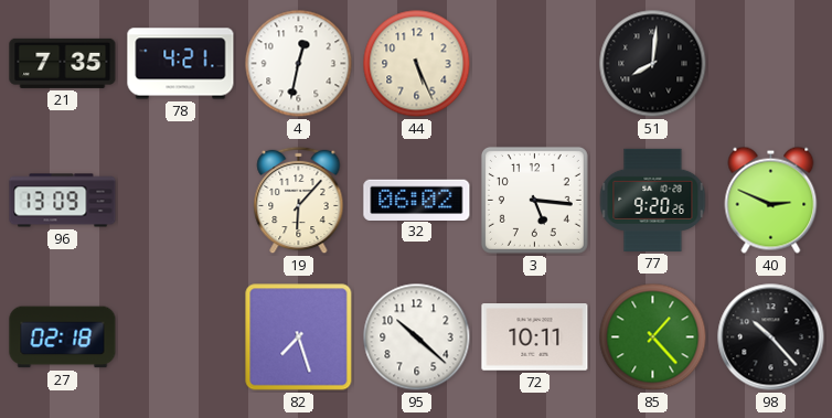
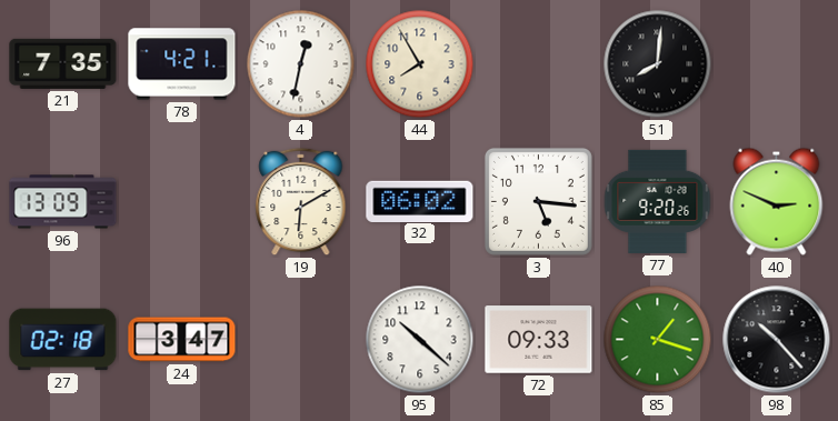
44: 5:26 -> 7:55 (420, 64)
19: 6:07 -> 6:10 (301, 202)
24: none -> 3:47 (182, 340)
82: 7:27 -> none (299, 337)
72: 10:11 -> 09:33 (539, 340)
85: 1:23 -> 1:18 (658, 340)
